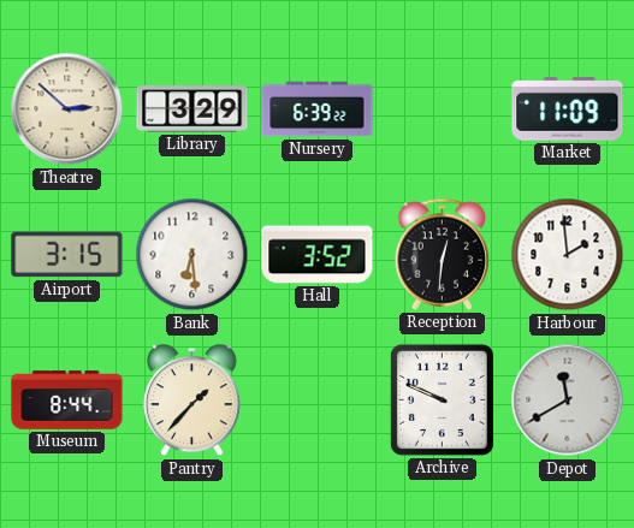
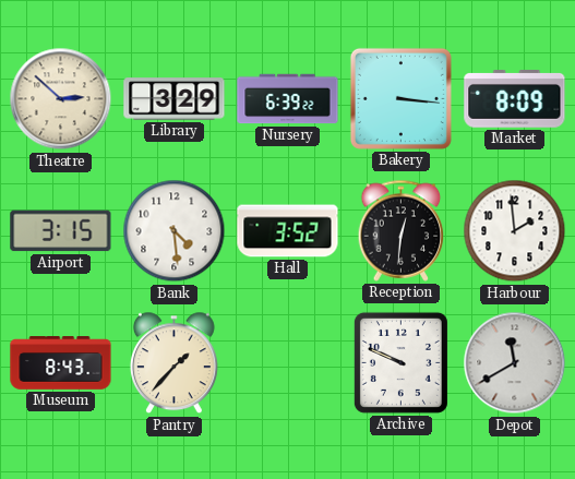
Bakery: none -> 3:16 (400, 98)
Market: 11:09 -> 8:09 (515, 99)
Bank: 6:29 -> 4:29 (175, 231)
Museum: 8:44 -> 8:43 (61, 363)
